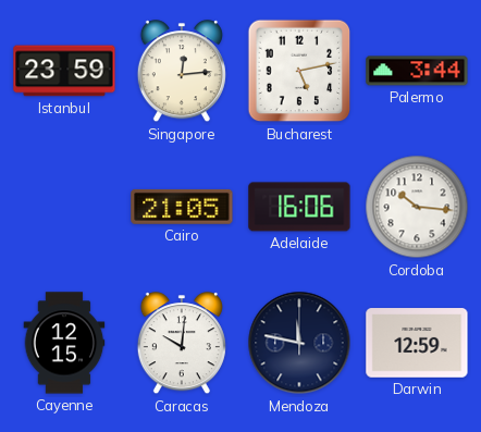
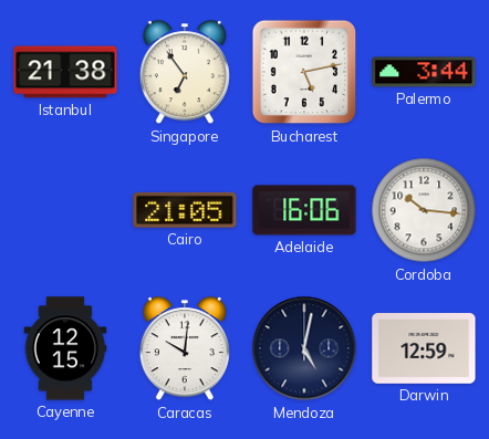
Istanbul: 23:59 -> 21:38 (65, 72)
Singapore: 12:14 -> 6:54 (185, 73)
Mendoza: 11:47 -> 5:02 (304, 348)
